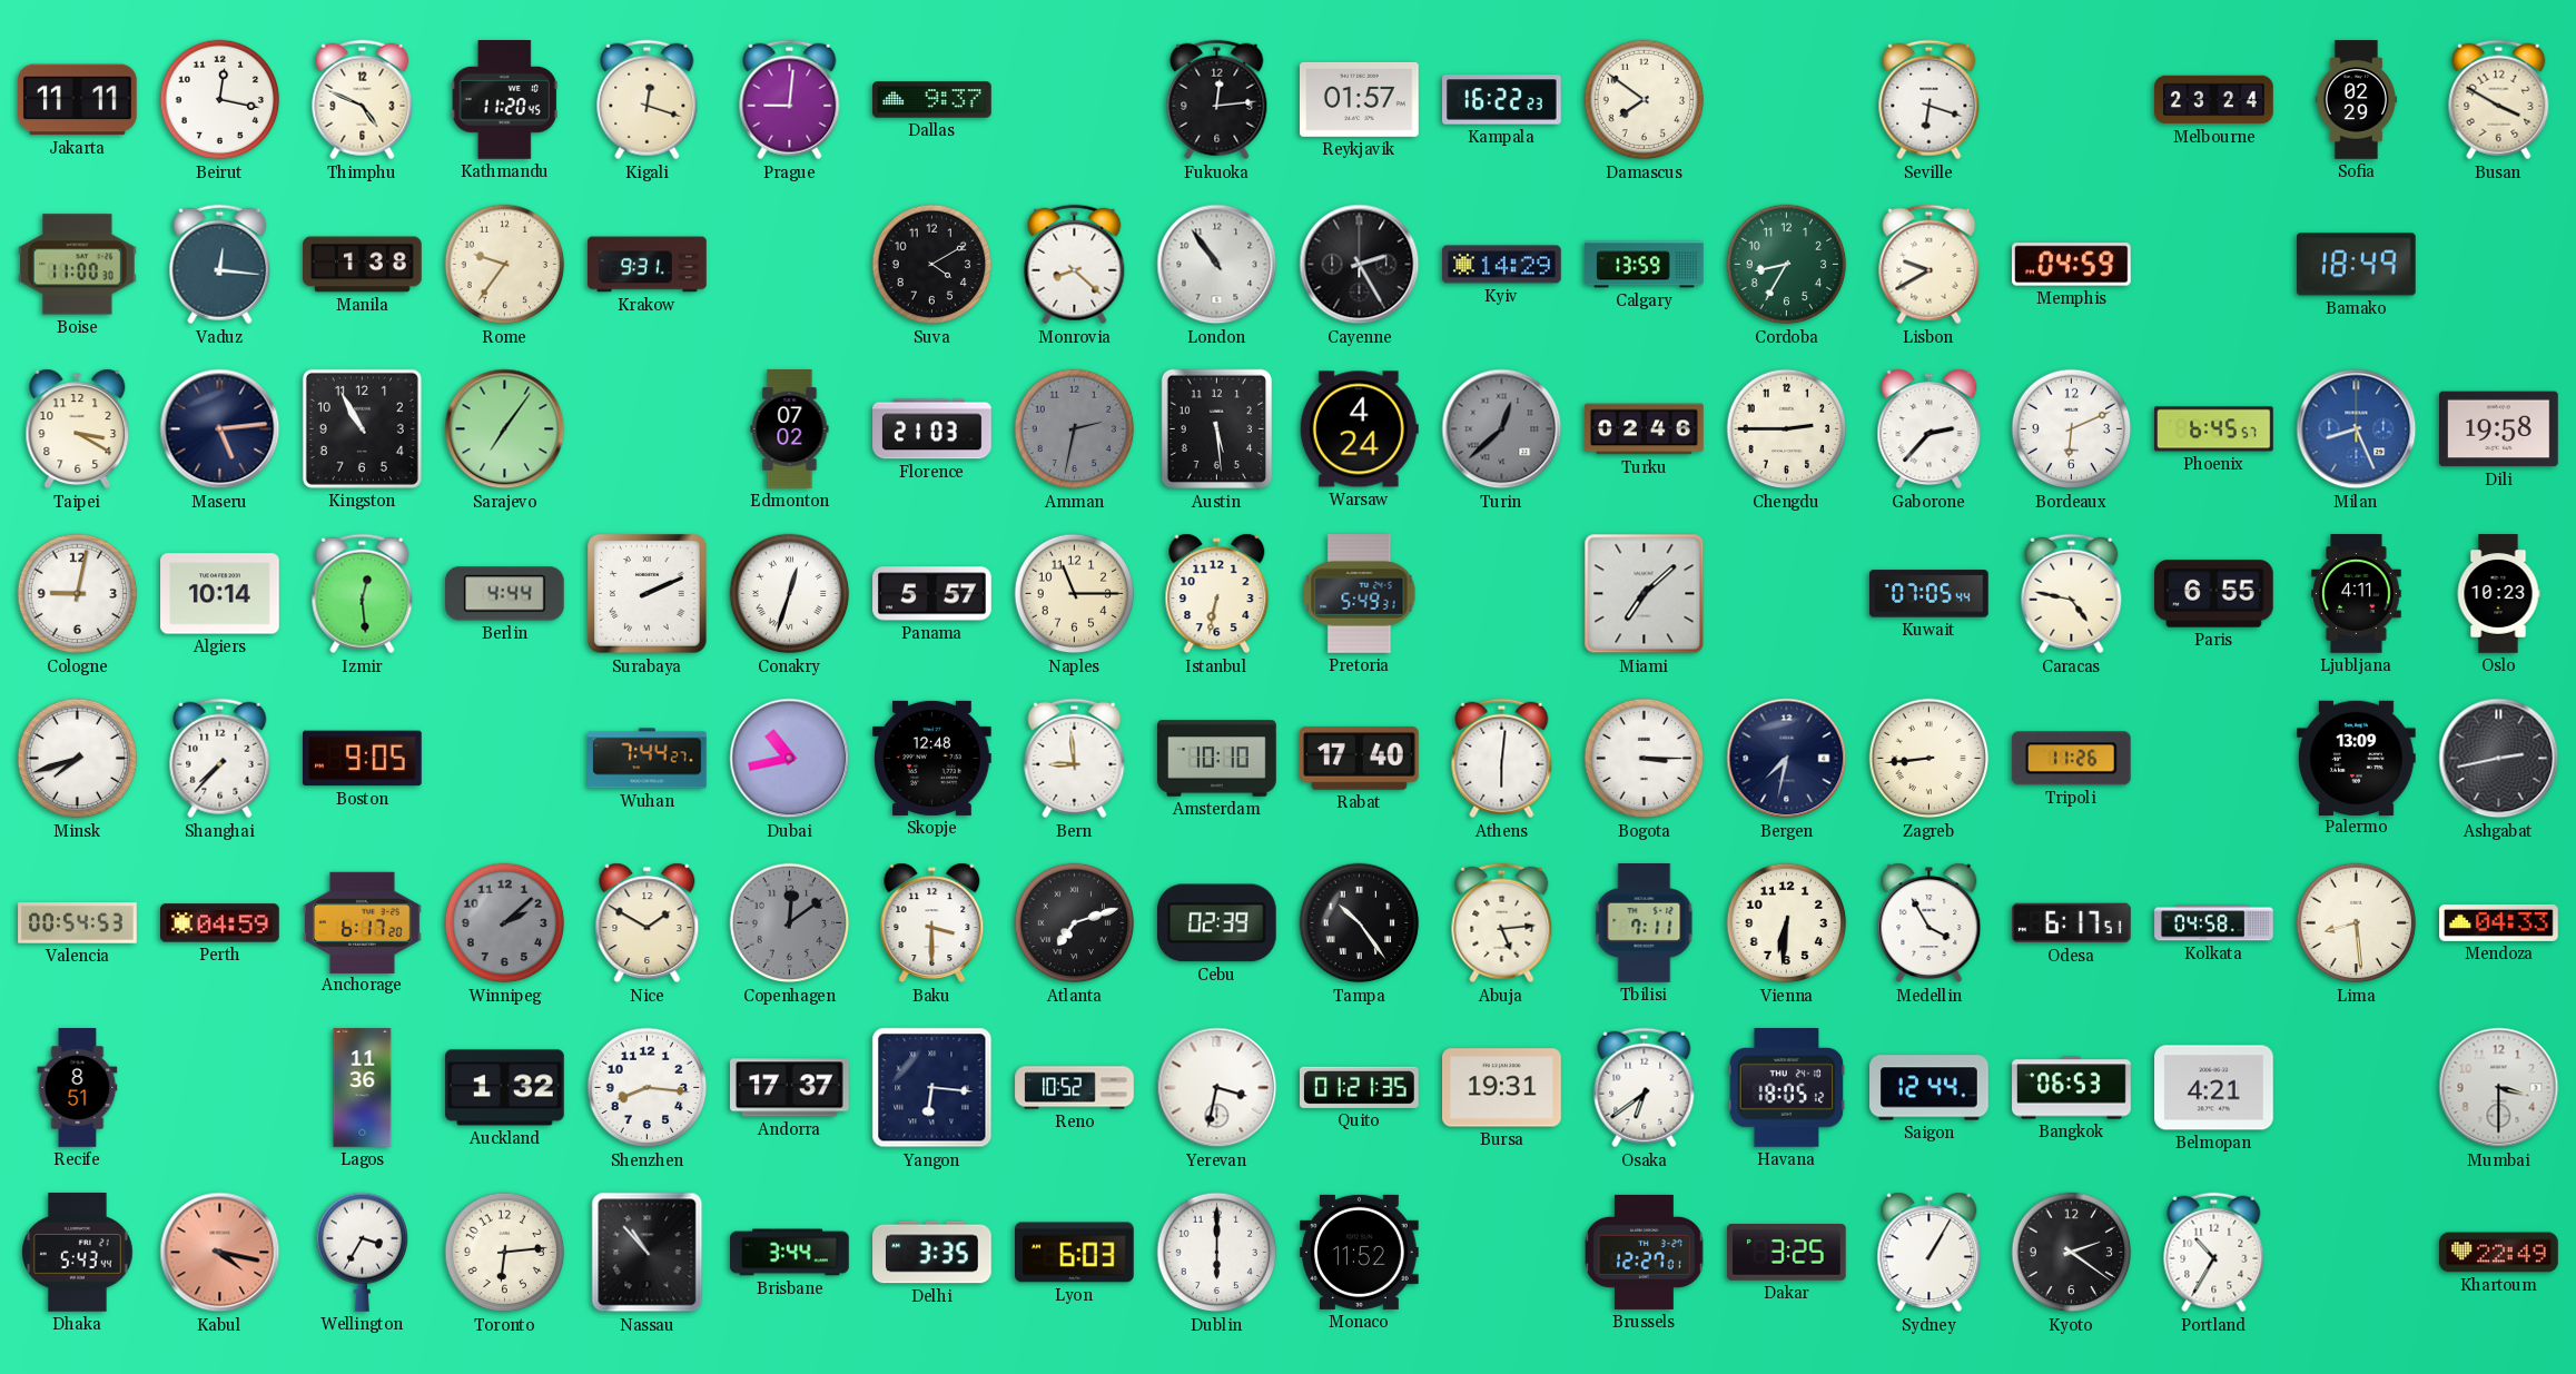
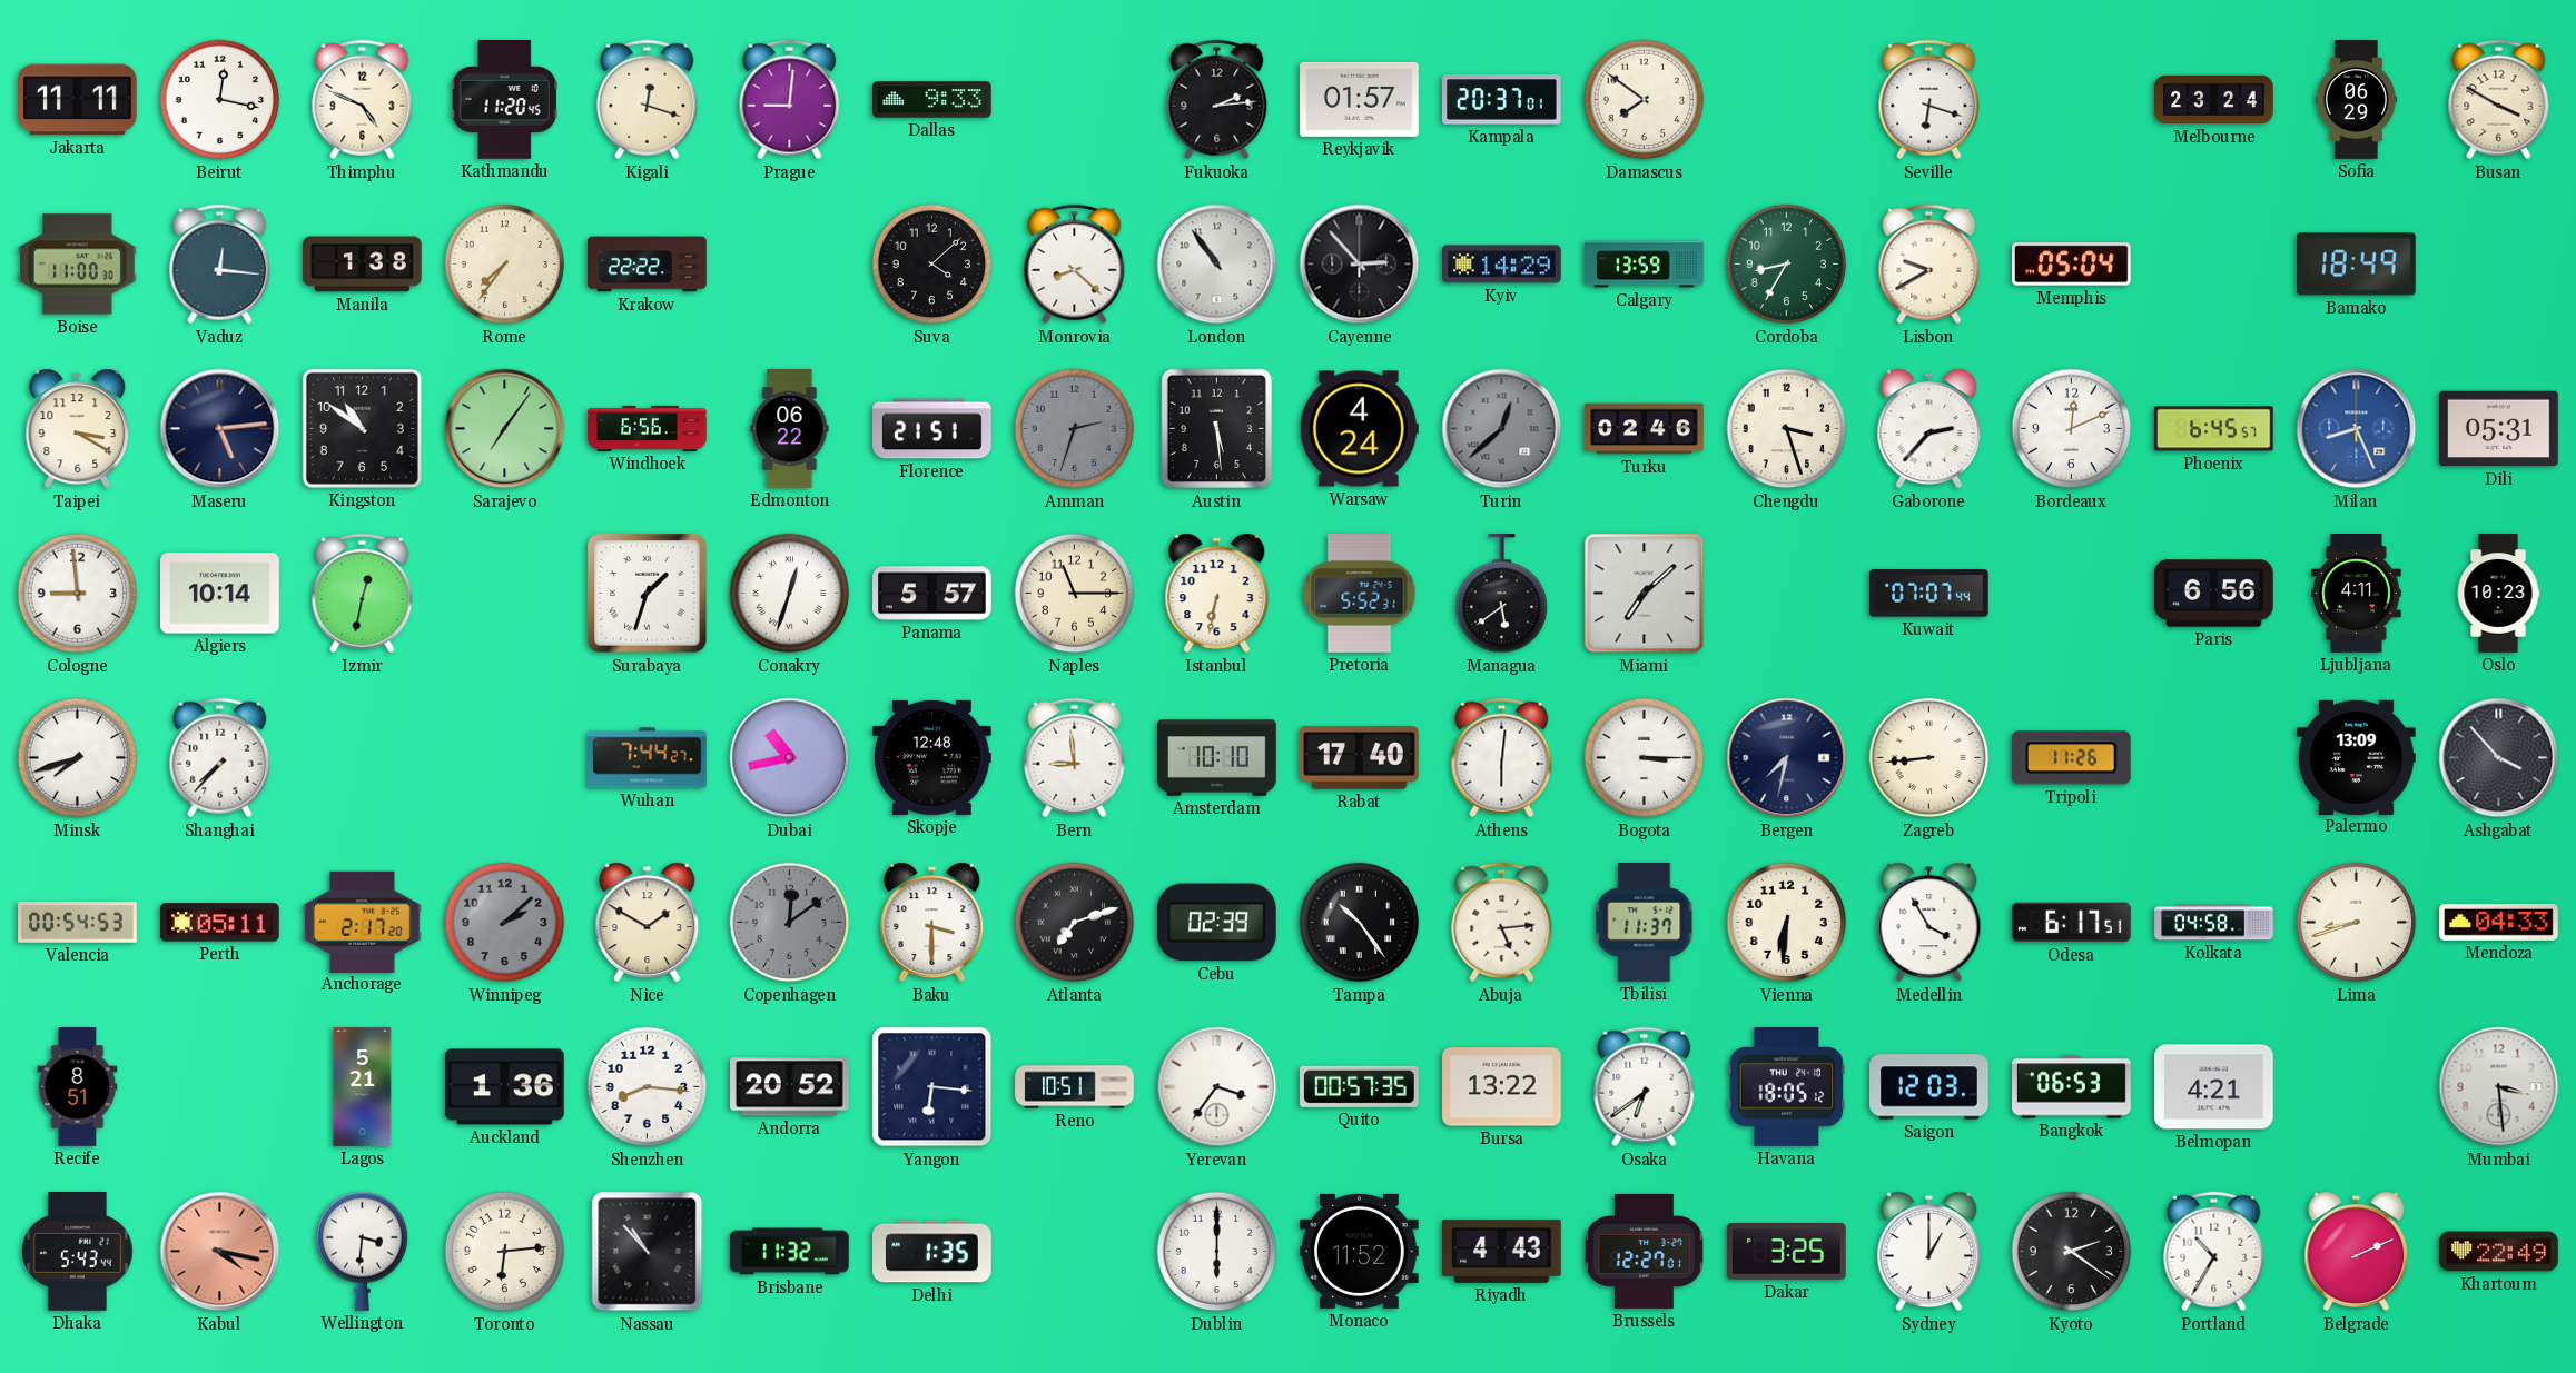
Dallas: 9:37 -> 9:33 (932, 100)
Fukuoka: 12:14 -> 2:14 (1217, 100)
Kampala: 16:22 -> 20:37 (1502, 100)
Sofia: 02:29 -> 06:29 (2356, 100)
Rome: 9:36 -> 7:36 (505, 265)
Krakow: 9:31 -> 22:22 (648, 265)
Suva: 4:10 -> 4:08 (932, 265)
Cayenne: 2:25 -> 2:53 (1360, 265)
Memphis: 04:59 -> 05:04 (2072, 265)
Kingston: 10:55 -> 10:51 (362, 428)
Windhoek: none -> 6:56 (648, 428)
Edmonton: 07:02 -> 06:22 (790, 429)
Florence: 21:03 -> 21:51 (932, 429)
Amman: 2:32 -> 2:33 (1075, 429)
Chengdu: 2:45 -> 3:27 (1787, 429)
Bordeaux: 6:11 -> 12:11 (2072, 429)
Dili: 19:58 -> 05:31 (2499, 429)
Cologne: 9:02 -> 8:59 (78, 594)
Izmir: 12:29 -> 12:32 (363, 594)
Berlin: 4:44 -> none (505, 594)
Surabaya: 2:11 -> 1:33 (648, 594)
Pretoria: 5:49 -> 5:52 (1360, 594)
Managua: none -> 5:39 (1502, 594)
Kuwait: 07:05 -> 07:07 (1929, 594)
Caracas: 4:47 -> none (2072, 594)
Paris: 6:55 -> 6:56 (2214, 594)
Boston: 9:05 -> none (363, 759)
Ashgabat: 2:43 -> 3:53 (2499, 758)
Perth: 04:59 -> 05:11 (220, 923)
Anchorage: 6:17 -> 2:17 (363, 922)
Tbilisi: 7:11 -> 11:37 (1645, 923)
Lima: 8:29 -> 8:42 (2357, 923)
Lagos: 11:36 -> 5:21 (363, 1087)
Auckland: 1:32 -> 1:36 (505, 1087)
Andorra: 17:37 -> 20:52 (790, 1087)
Reno: 10:52 -> 10:51 (1075, 1087)
Yerevan: 3:32 -> 3:36 (1217, 1087)
Quito: 01:21 -> 00:57 (1360, 1086)
Bursa: 19:31 -> 13:22 (1502, 1087)
Saigon: 12:44 -> 12:03 (1929, 1087)
Mumbai: 3:30 -> 3:29 (2499, 1087)
Wellington: 3:35 -> 3:31 (363, 1251)
Brisbane: 3:44 -> 11:32 (790, 1252)
Delhi: 3:35 -> 1:35 (932, 1252)
Lyon: 6:03 -> none (1075, 1253)
Riyadh: none -> 4:43 (1502, 1251)
Sydney: 1:05 -> 1:00 (1929, 1252)
Belgrade: none -> 2:11 (2357, 1252)
